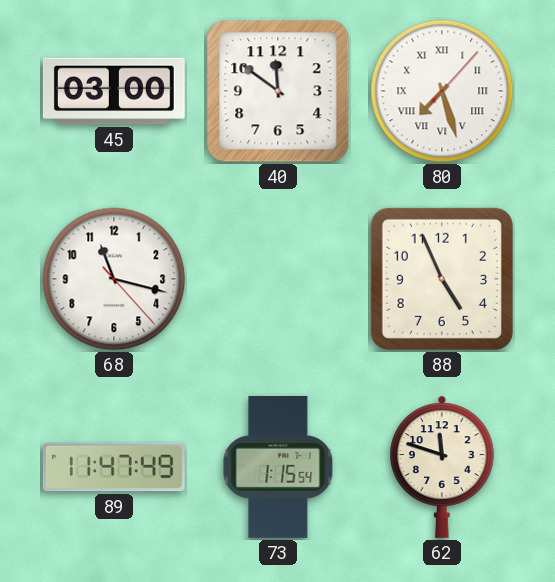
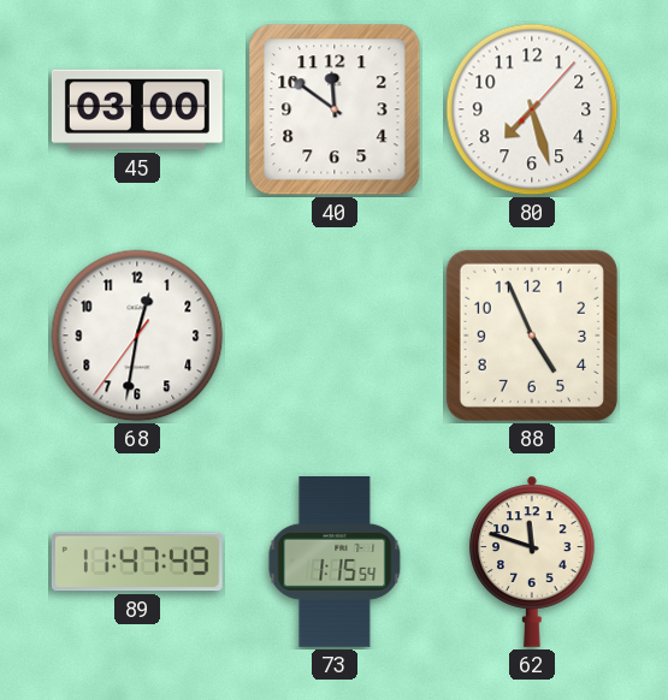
80 numerals: Roman -> Arabic (532, 109)
68: 11:17 -> 12:31 (137, 336)
